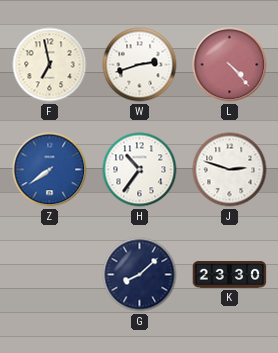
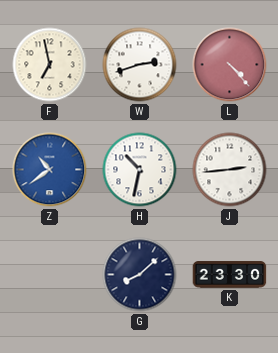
Z: 7:39 -> 10:39 (50, 170)
H: 10:36 -> 10:32 (140, 170)
J: 2:48 -> 2:44 (230, 170)
